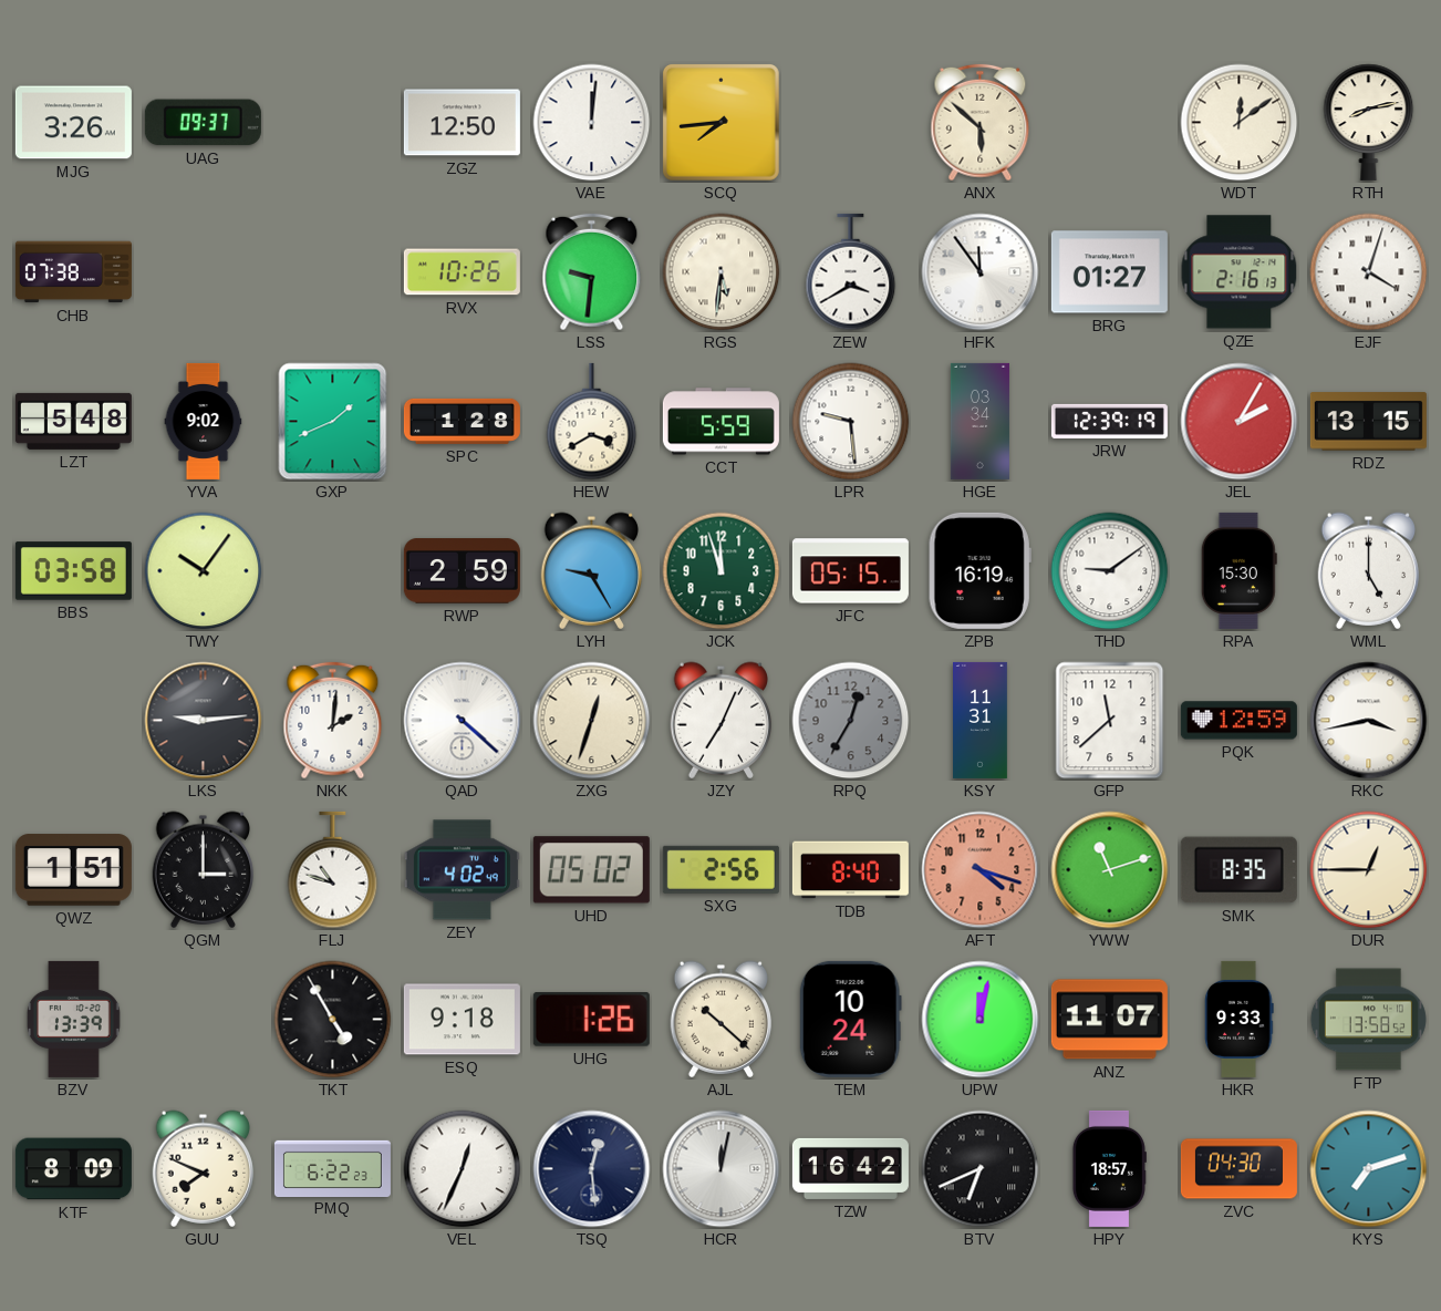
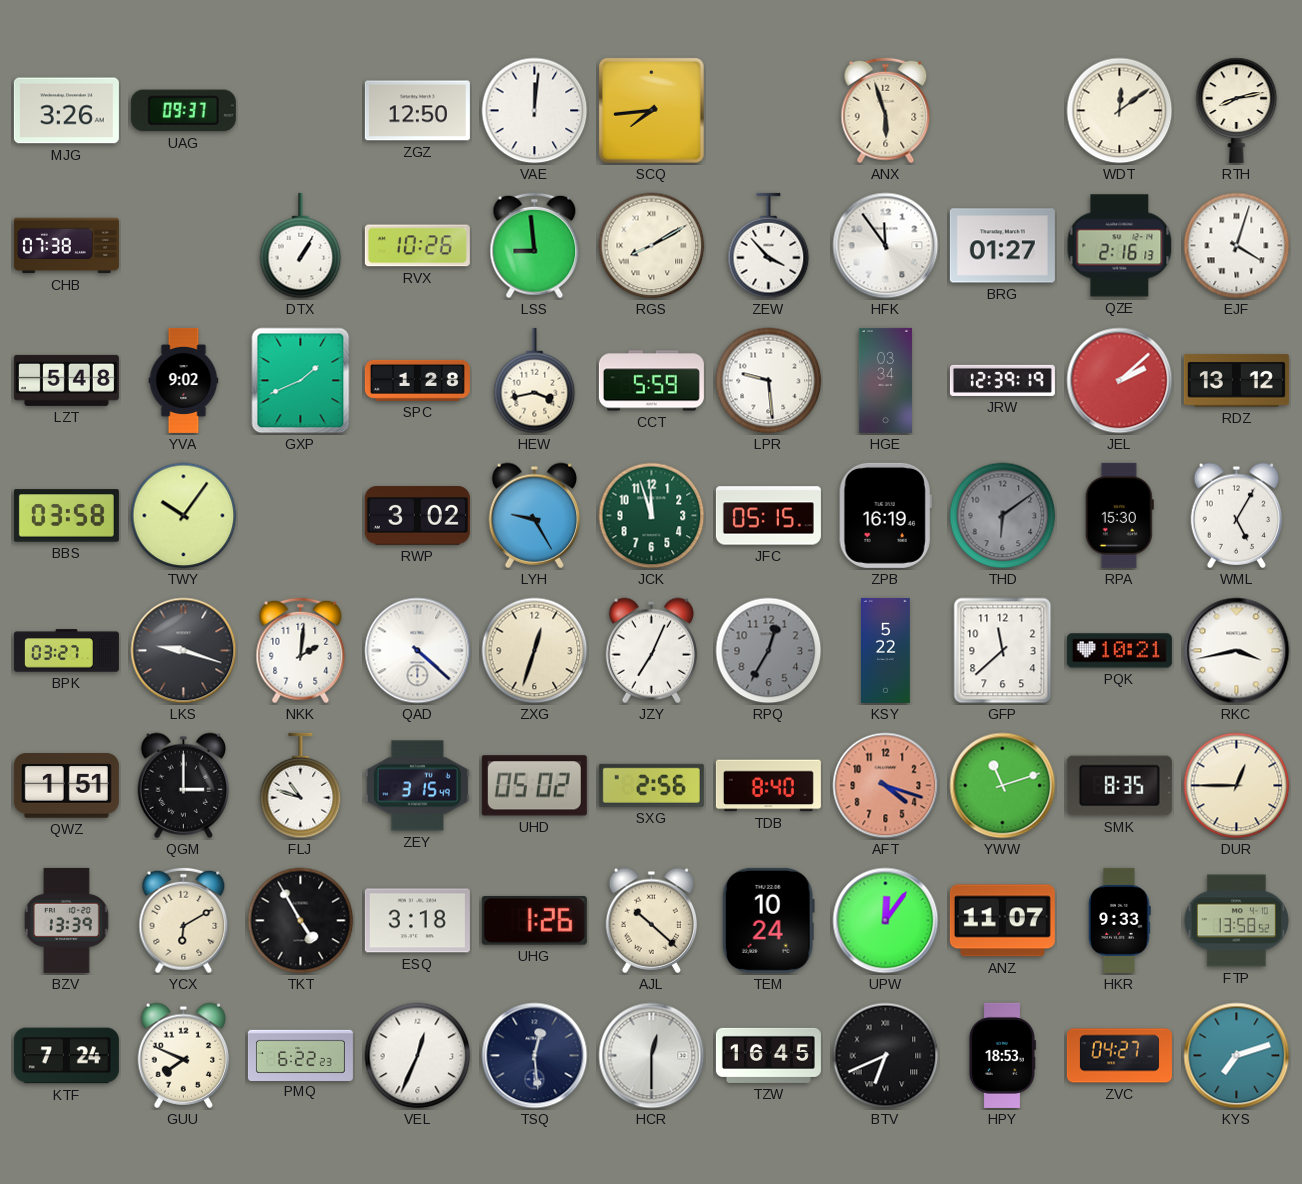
ANX: 5:52 -> 5:57 (886, 111)
DTX: none -> 1:05 (301, 246)
LSS: 9:31 -> 8:59 (535, 246)
RGS: 5:31 -> 8:10 (652, 246)
ZEW: 3:40 -> 3:53 (769, 246)
HEW: 3:40 -> 3:43 (535, 381)
JEL: 2:05 -> 2:08 (1120, 381)
RDZ: 13:15 -> 13:12 (1236, 381)
RWP: 2:59 -> 3:02 (417, 516)
THD: 9:09 -> 6:09 (1003, 516)
THD dial: white -> grey (1003, 516)
WML: 5:00 -> 5:05 (1237, 515)
BPK: none -> 03:27 (66, 651)
LKS: 9:14 -> 9:18 (184, 651)
KSY: 11:31 -> 5:22 (886, 650)
PQK: 12:59 -> 10:21 (1119, 651)
ZEY: 4:02 -> 3:15 (417, 786)
YCX: none -> 6:10 (184, 921)
ESQ: 9:18 -> 3:18 (417, 921)
UPW: 12:02 -> 12:06 (886, 921)
KTF: 8:09 -> 7:24 (66, 1056)
HCR: 12:02 -> 12:30 (652, 1056)
TZW: 16:42 -> 16:45 (768, 1055)
HPY: 18:57 -> 18:53 (1002, 1055)
ZVC: 04:30 -> 04:27 (1119, 1056)
